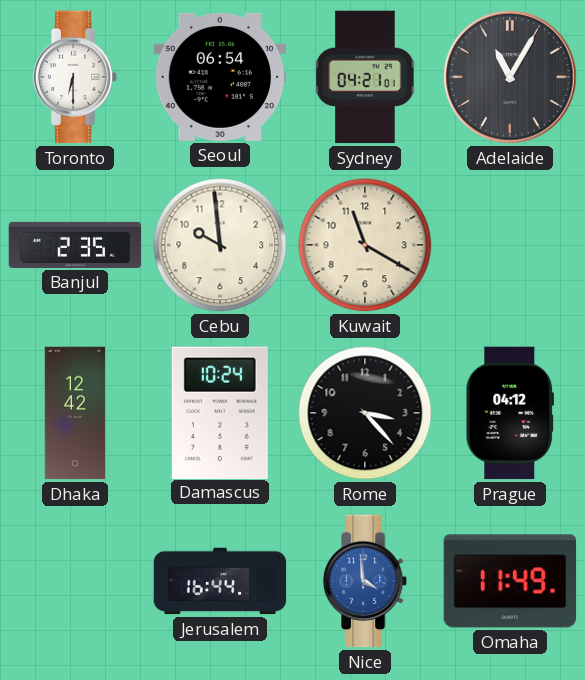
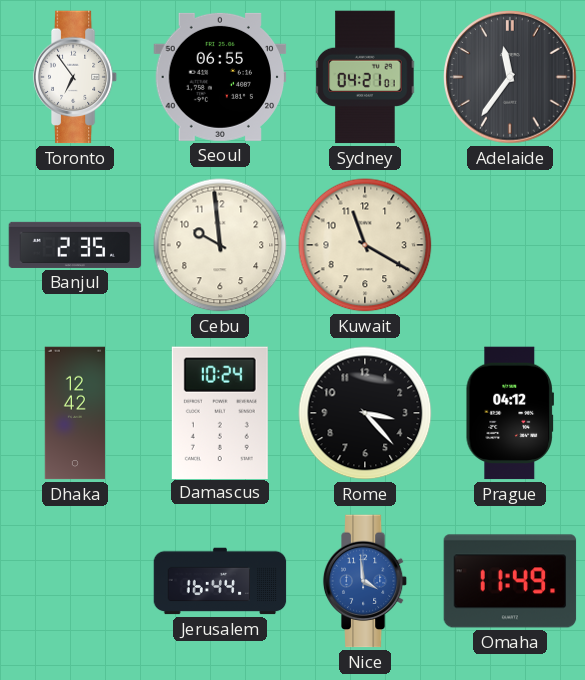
Toronto: 6:30 -> 6:54 (75, 77)
Seoul: 06:54 -> 06:55 (220, 77)
Adelaide: 11:05 -> 11:36 (510, 77)
